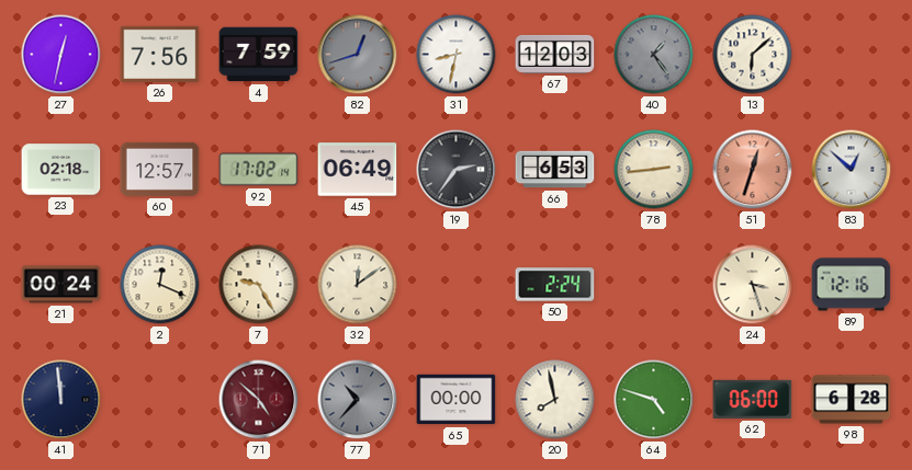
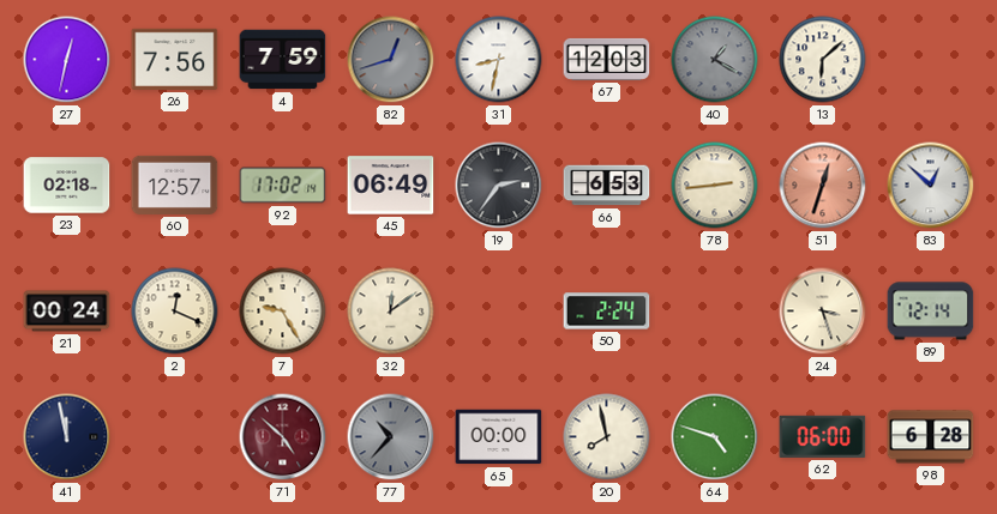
40: 1:24 -> 1:20 (715, 60)
89: 12:16 -> 12:14 (931, 312)
41: 11:59 -> 11:58 (67, 437)
